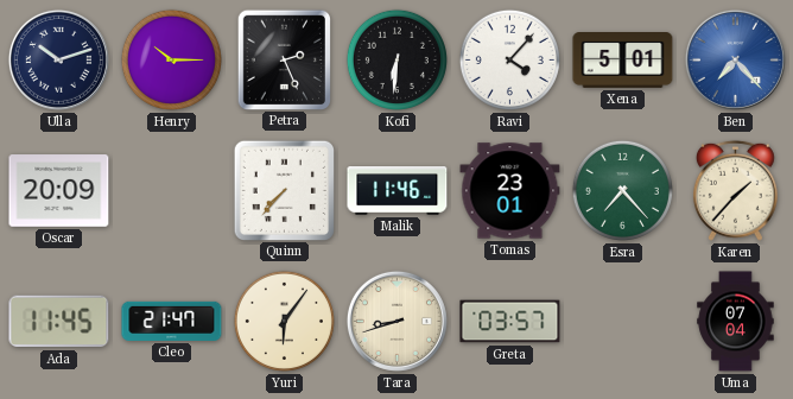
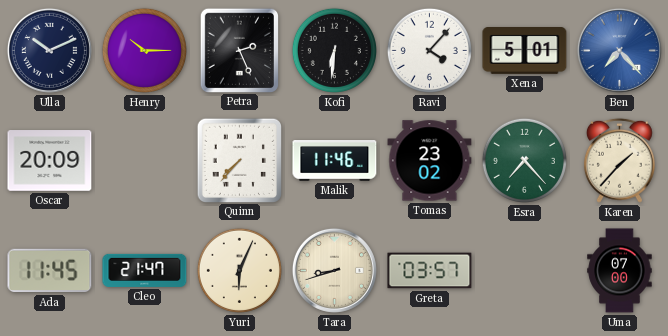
Ulla: 10:12 -> 10:11 (49, 50)
Tomas: 23:01 -> 23:02 (430, 161)
Yuri: 6:06 -> 6:04 (239, 270)
Uma: 07:04 -> 07:00 (620, 271)
